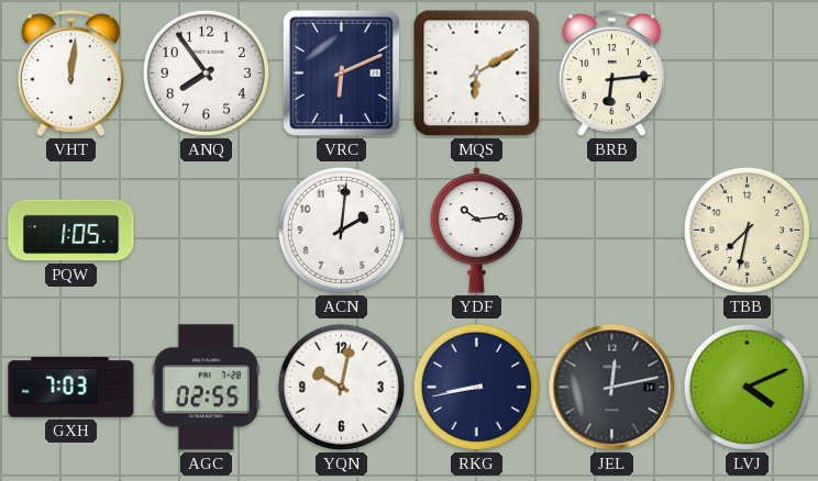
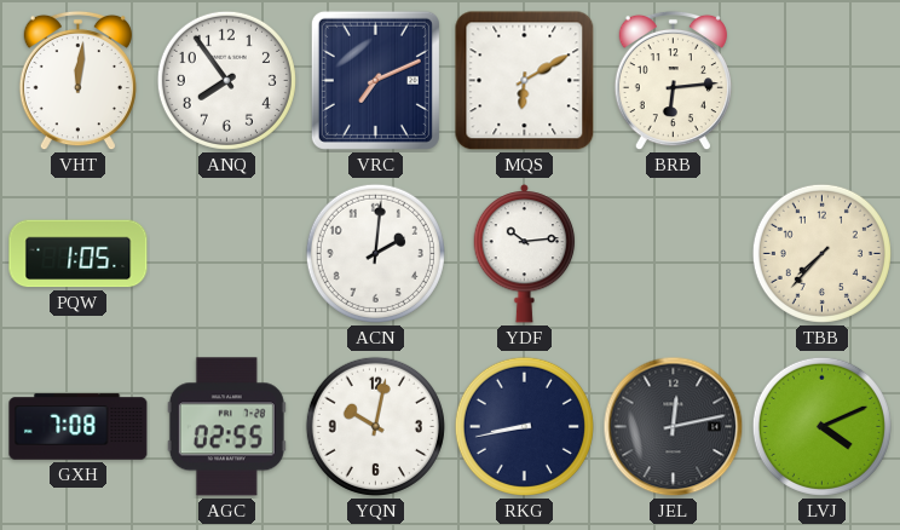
VRC: 6:11 -> 7:11 (375, 80)
TBB: 7:32 -> 7:37 (821, 253)
GXH: 7:03 -> 7:08 (79, 427)
